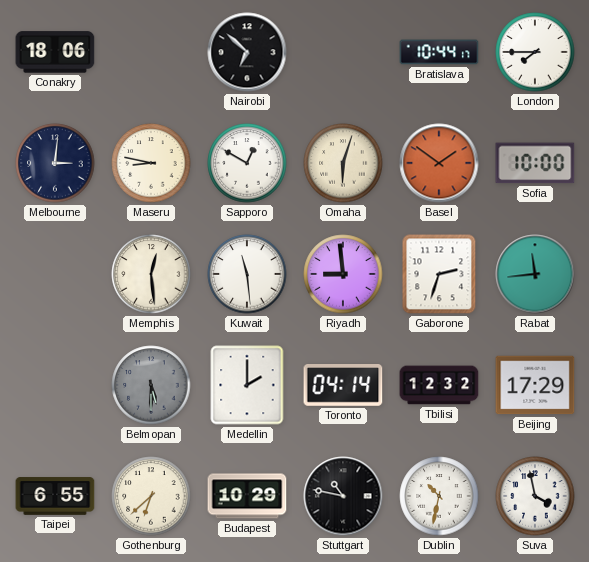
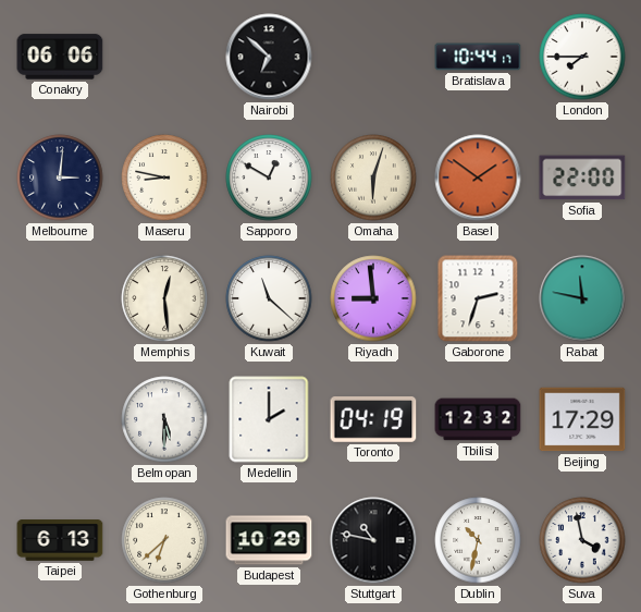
Conakry: 18:06 -> 06:06 (60, 57)
Sofia: 10:00 -> 22:00 (582, 178)
Kuwait: 11:29 -> 11:22 (269, 298)
Rabat: 11:44 -> 11:47 (582, 298)
Belmopan dial: grey -> white (164, 419)
Toronto: 04:14 -> 04:19 (373, 420)
Taipei: 6:55 -> 6:13 (60, 540)
